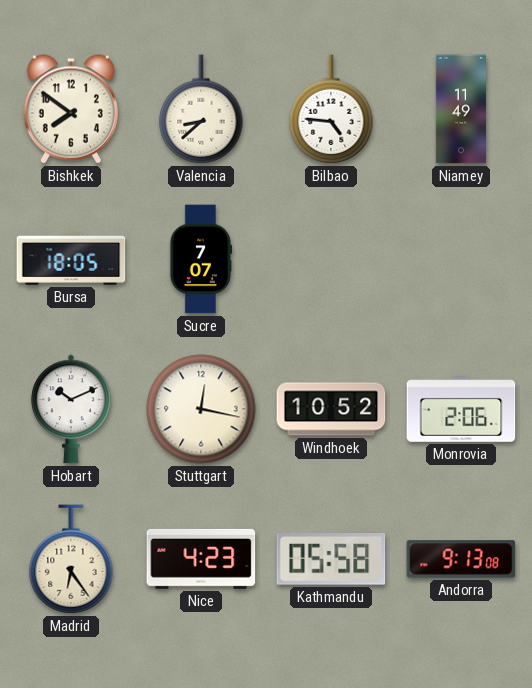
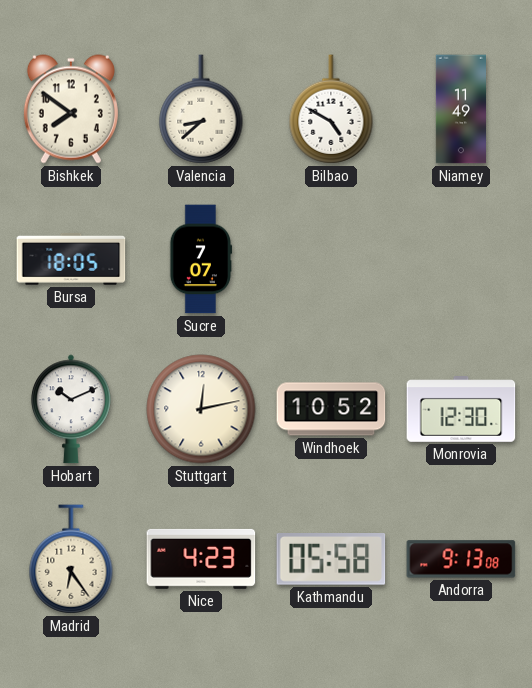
Bilbao: 4:46 -> 4:50 (331, 109)
Stuttgart: 12:17 -> 12:13 (201, 409)
Monrovia: 2:06 -> 12:30 (461, 409)
